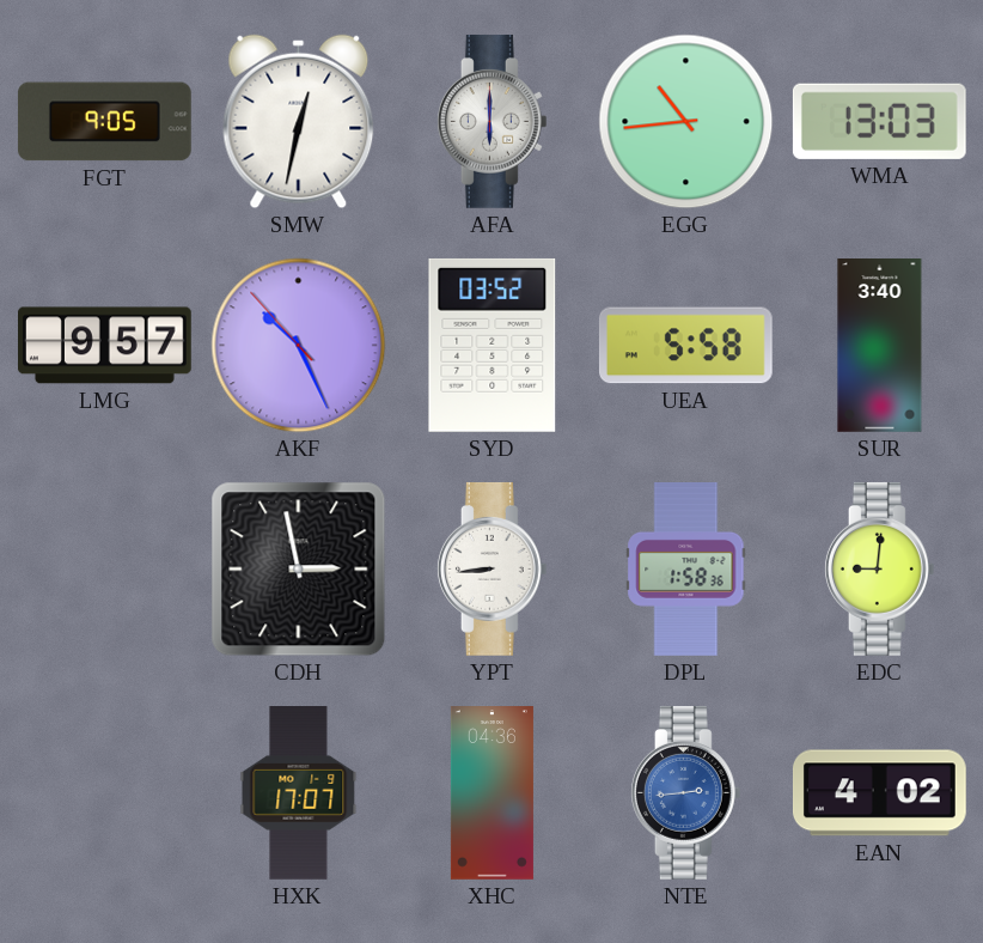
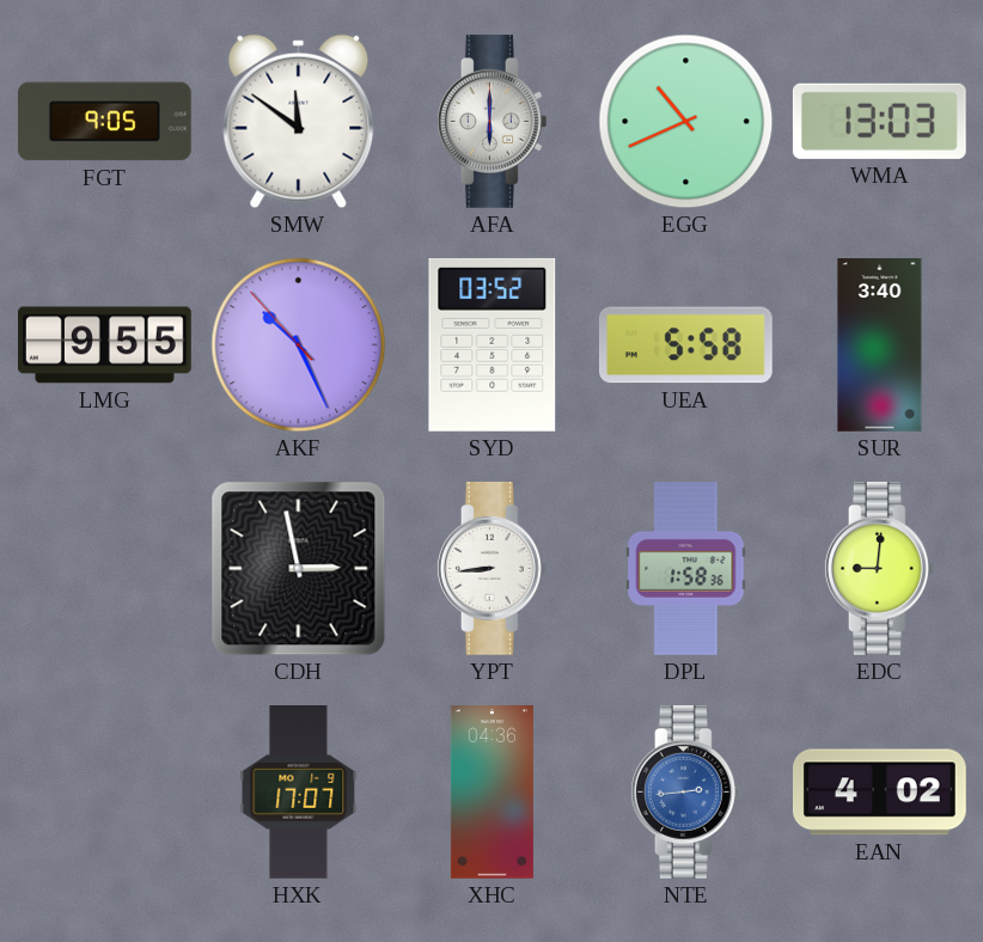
SMW: 12:32 -> 11:51 (299, 122)
EGG: 10:44 -> 10:41 (686, 122)
LMG: 9:57 -> 9:55 (105, 345)
